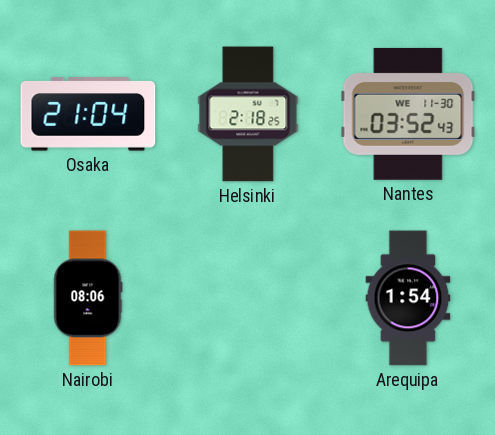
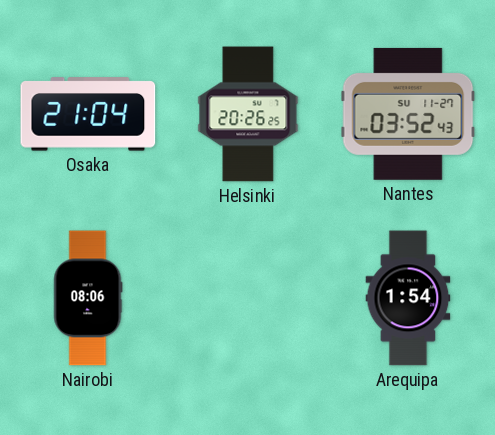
Helsinki: 2:18 -> 20:26 (248, 114)
Nantes date: WE 11-30 -> SU 11-27 (408, 114)
